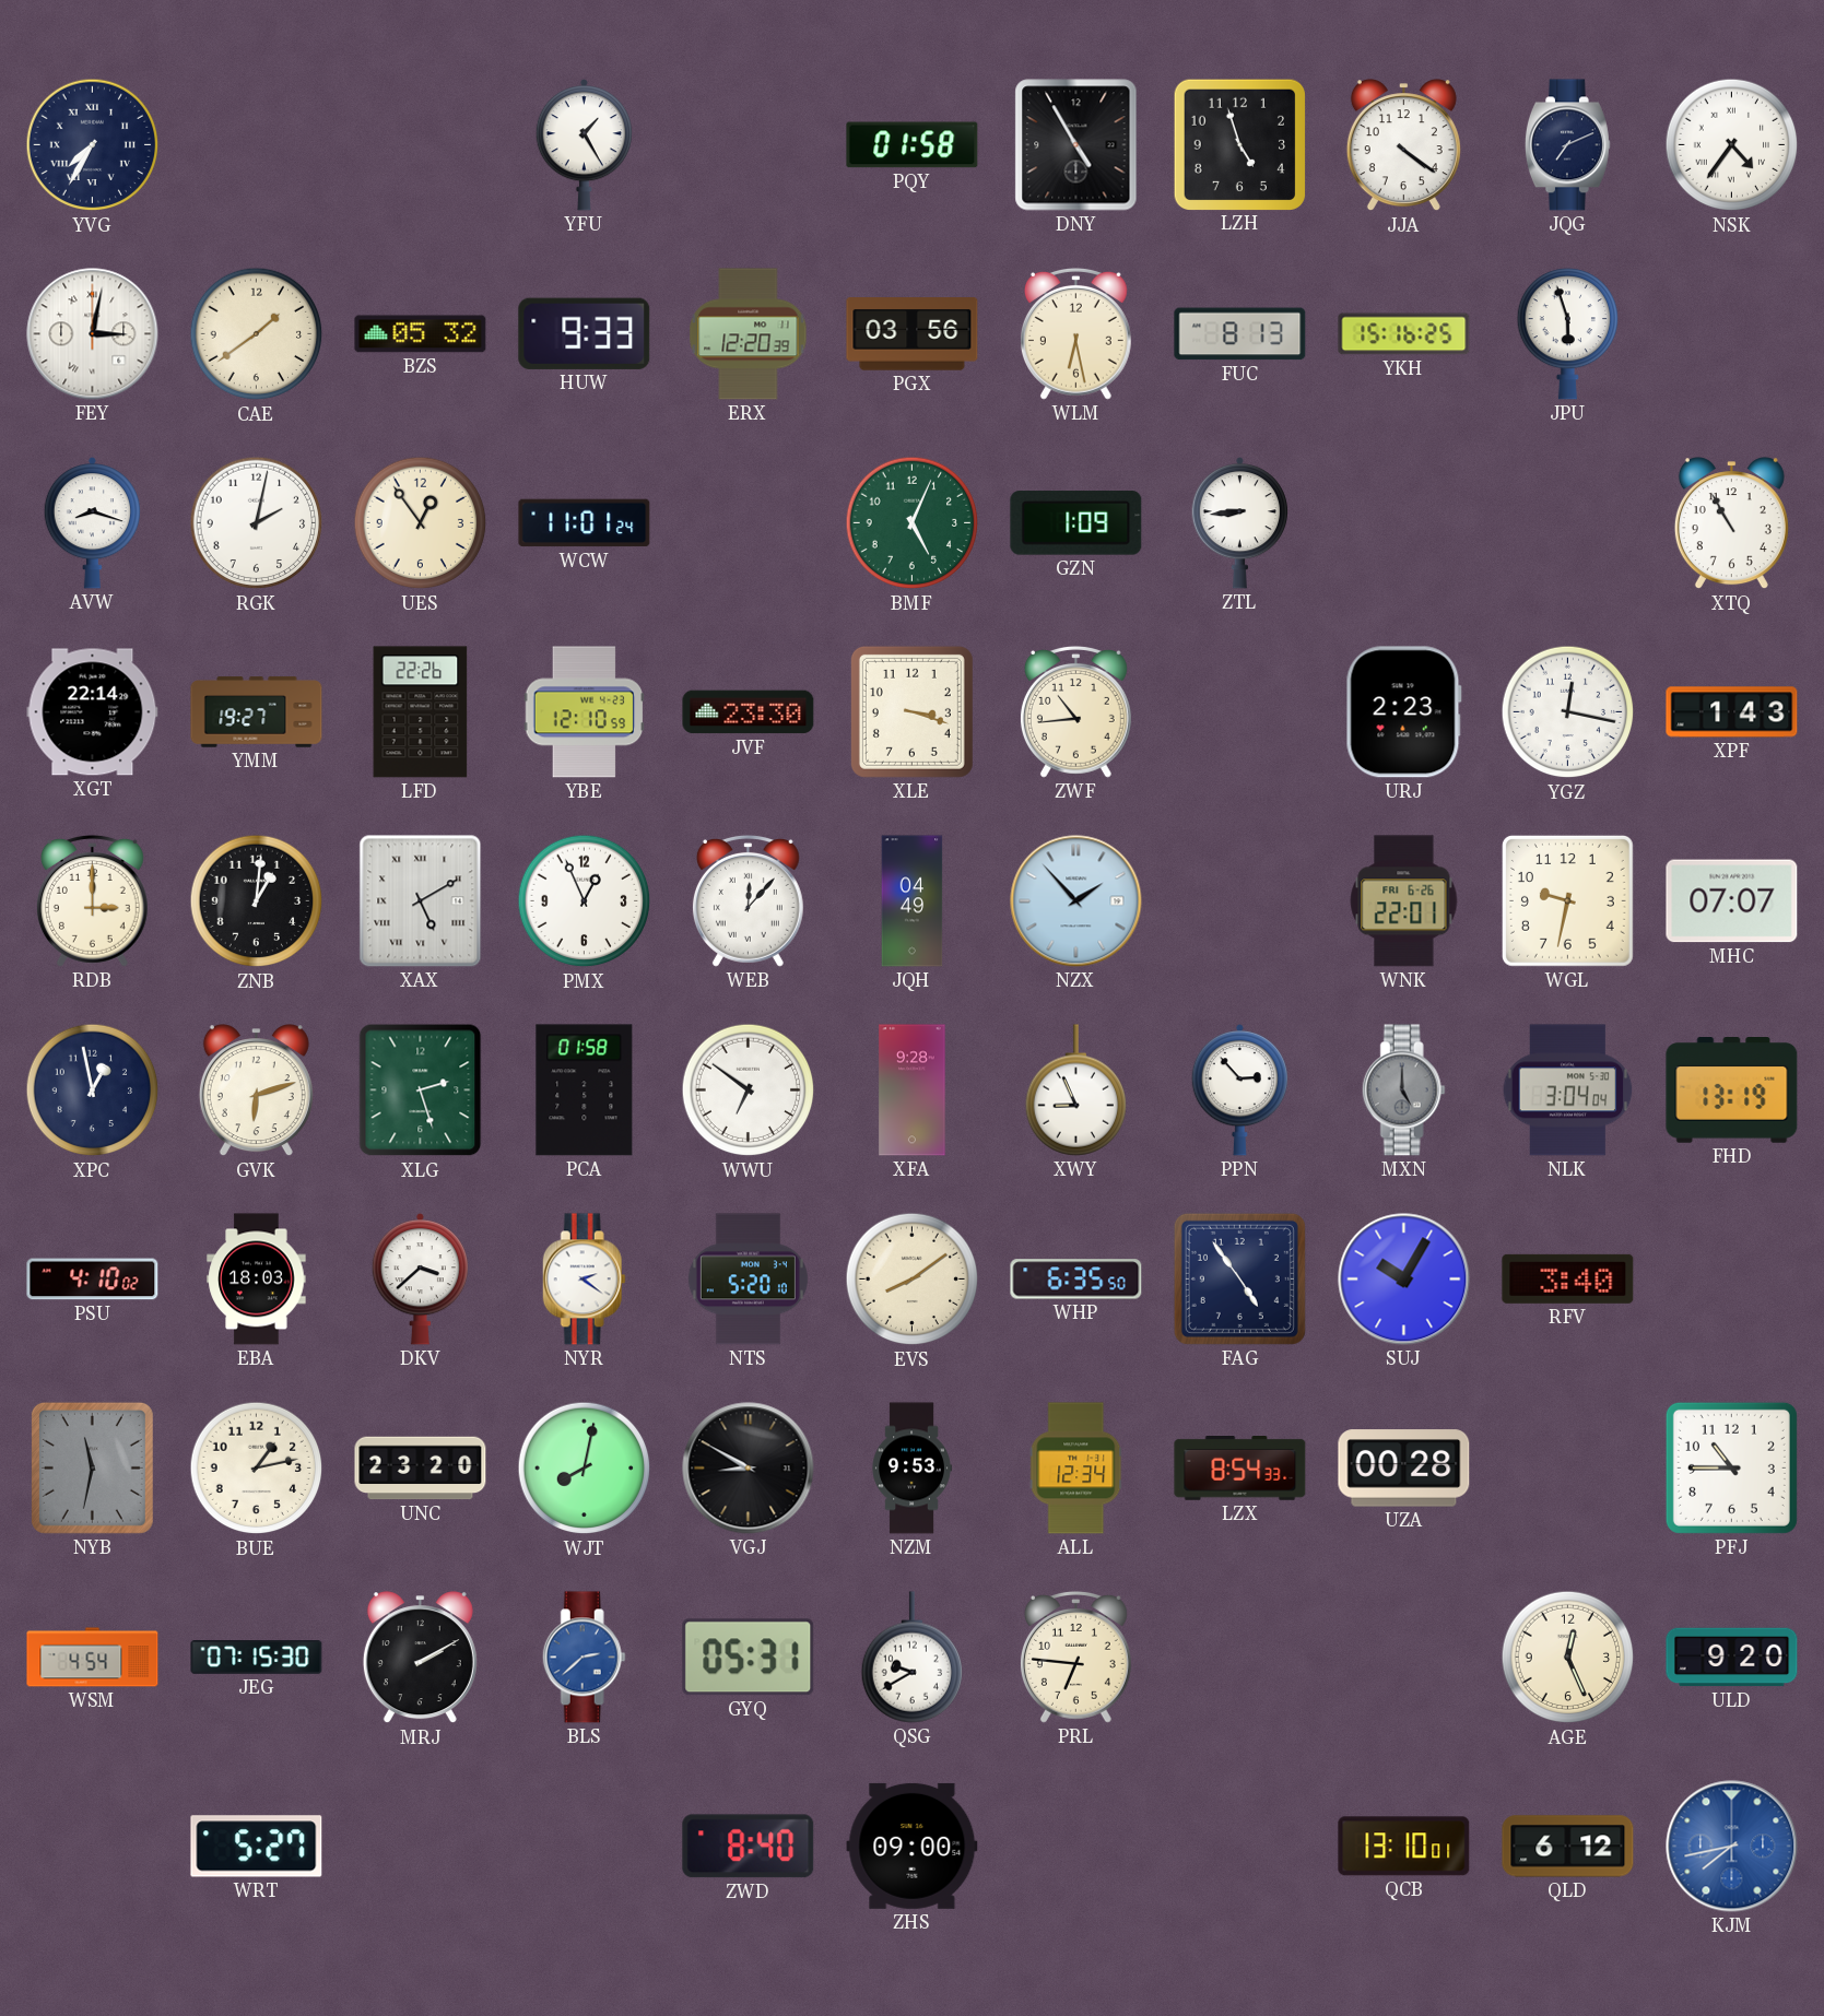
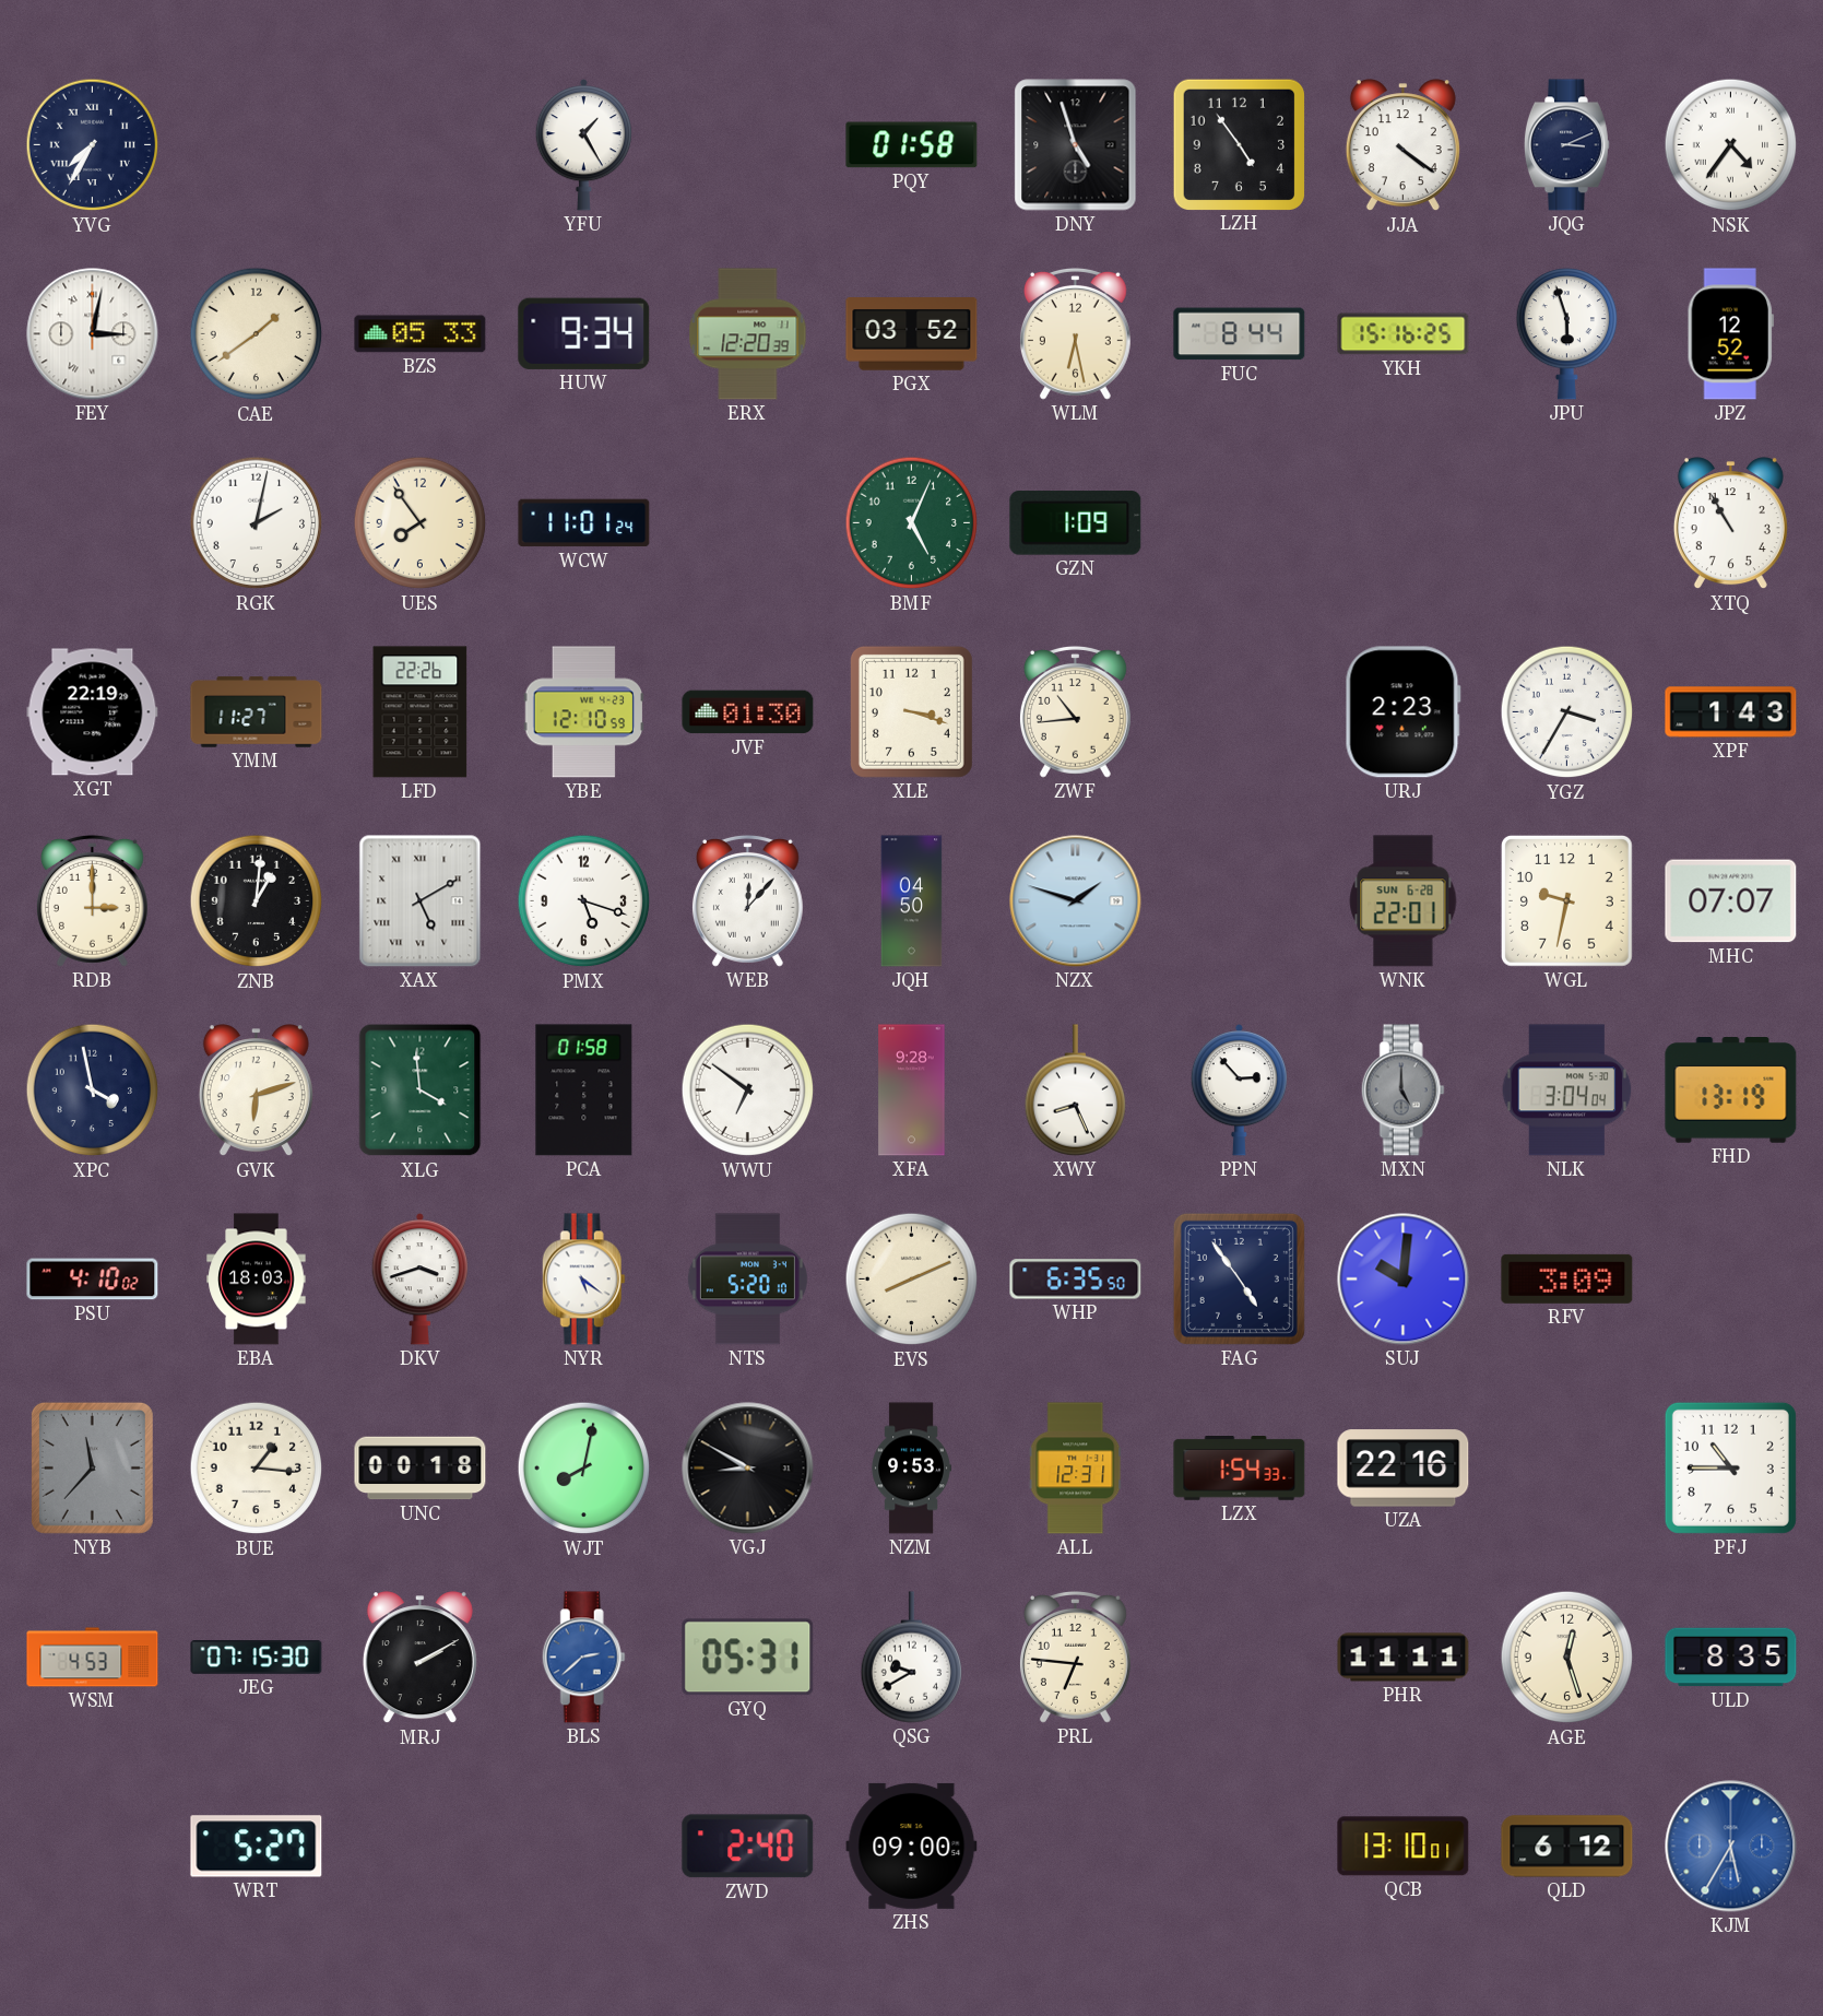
DNY: 4:55 -> 4:57 (1076, 145)
LZH: 4:57 -> 4:54 (1239, 144)
JQG: 7:11 -> 3:11 (1566, 145)
BZS: 05:32 -> 05:33 (421, 334)
HUW: 9:33 -> 9:34 (584, 333)
PGX: 03:56 -> 03:52 (912, 334)
FUC: 8:13 -> 8:44 (1240, 334)
JPZ: none -> 12:52 (1730, 334)
AVW: 8:18 -> none (92, 523)
UES: 12:54 -> 7:54 (421, 523)
ZTL: 8:44 -> none (1239, 523)
XGT: 22:14 -> 22:19 (93, 712)
YMM: 19:27 -> 11:27 (257, 712)
JVF: 23:30 -> 01:30 (748, 712)
YGZ: 12:17 -> 3:35 (1567, 712)
PMX: 12:56 -> 5:18 (584, 901)
JQH: 04:49 -> 04:50 (912, 901)
NZX: 1:53 -> 1:48 (1076, 901)
WNK date: FRI 6-26 -> SUN 6-28 (1404, 901)
XPC: 12:58 -> 3:58 (93, 1090)
XLG: 2:27 -> 3:59 (421, 1090)
XWY: 8:56 -> 8:26 (1075, 1090)
DKV: 3:38 -> 3:42 (419, 1280)
NYR: 2:21 -> 5:21 (583, 1280)
EVS: 8:09 -> 8:11 (912, 1280)
SUJ: 10:05 -> 10:01 (1404, 1280)
RFV: 3:40 -> 3:09 (1567, 1278)
NYB: 11:32 -> 11:37 (92, 1467)
BUE: 1:13 -> 1:16 (257, 1469)
UNC: 23:20 -> 00:18 (421, 1469)
ALL: 12:34 -> 12:31 (1076, 1469)
LZX: 8:54 -> 1:54 (1240, 1469)
UZA: 00:28 -> 22:16 (1404, 1469)
WSM: 4:54 -> 4:53 (93, 1658)
PHR: none -> 11:11 (1404, 1658)
AGE: 12:26 -> 12:27 (1567, 1658)
ULD: 9:20 -> 8:35 (1731, 1658)
ZWD: 8:40 -> 2:40 (748, 1847)
KJM: 7:43 -> 5:35 (1731, 1847)
